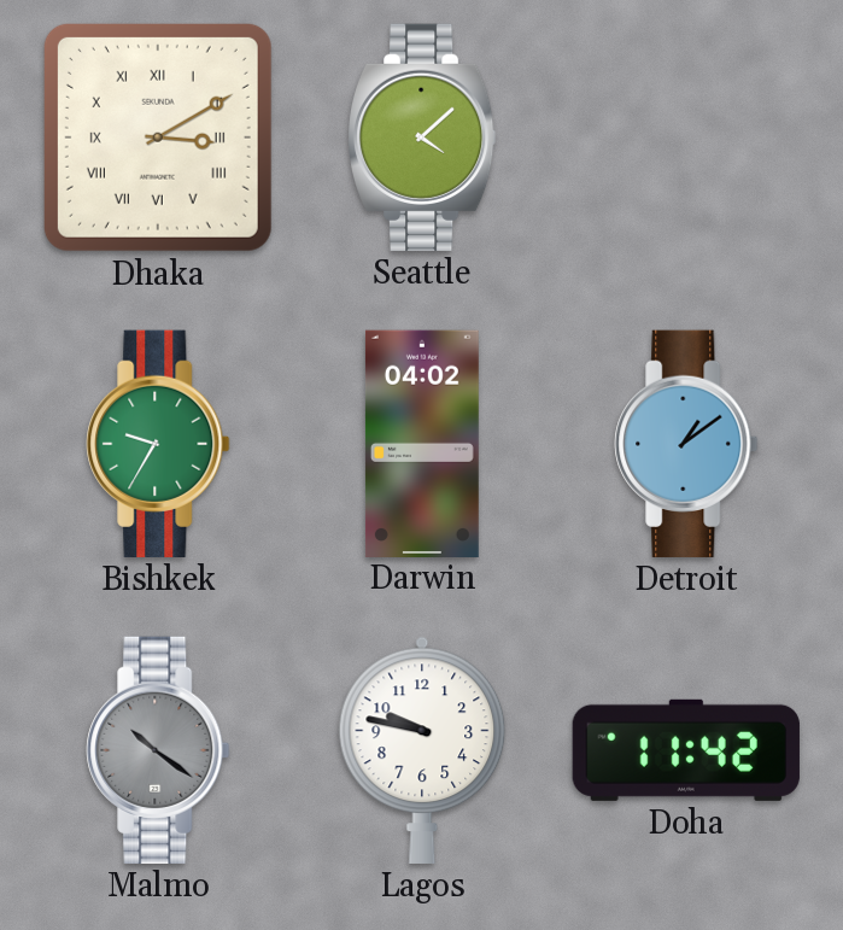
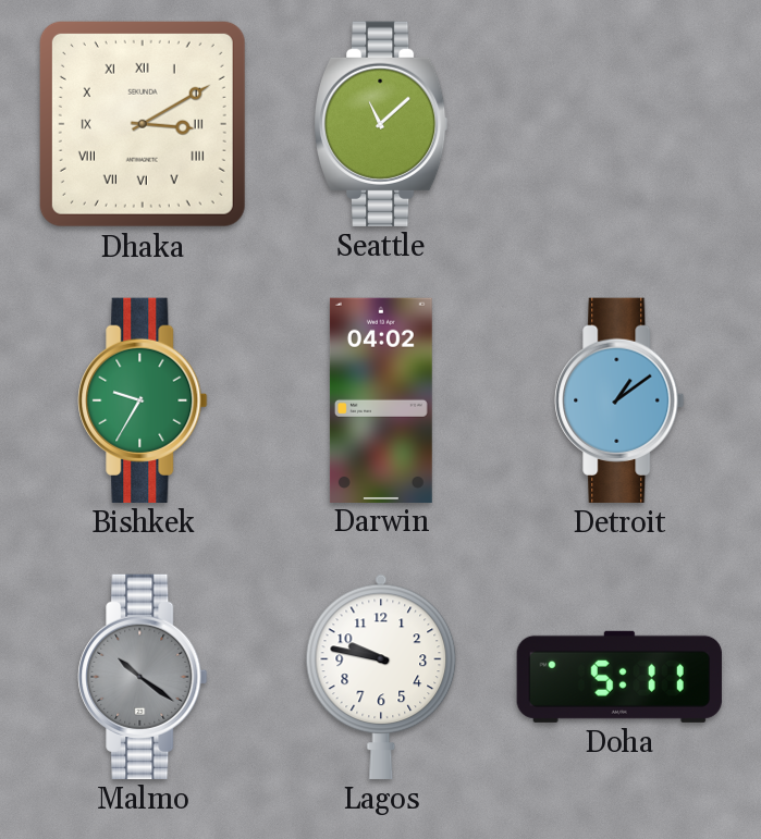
Seattle: 4:08 -> 11:08 (382, 124)
Doha: 11:42 -> 5:11 (619, 677)
